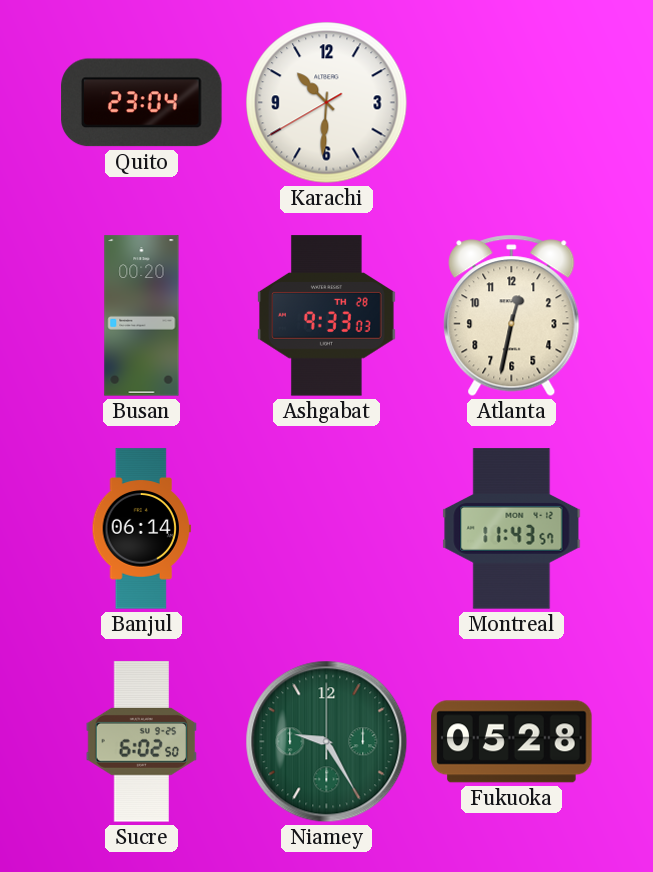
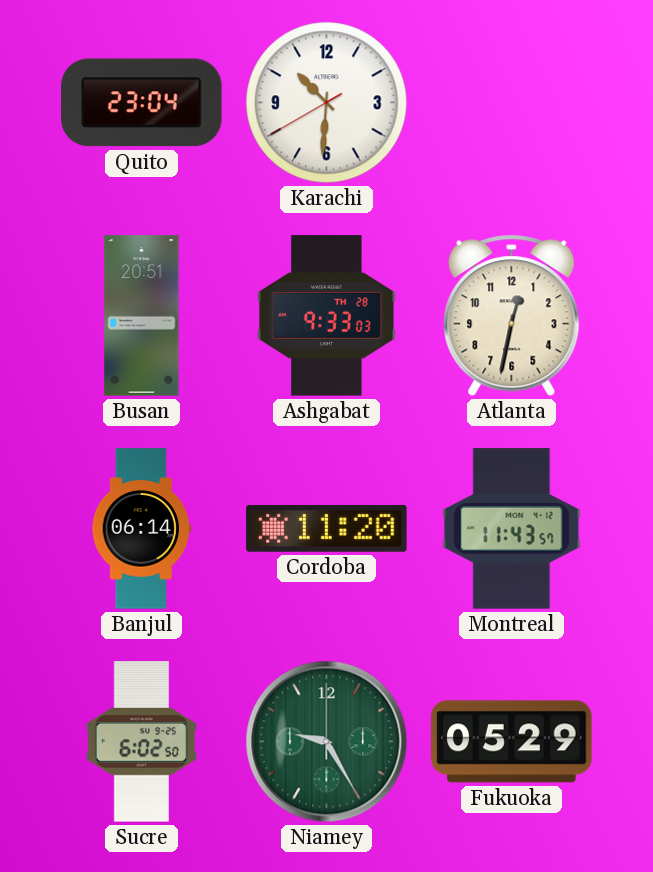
Busan: 00:20 -> 20:51 (142, 316)
Cordoba: none -> 11:20 (327, 528)
Fukuoka: 05:28 -> 05:29 (512, 742)
